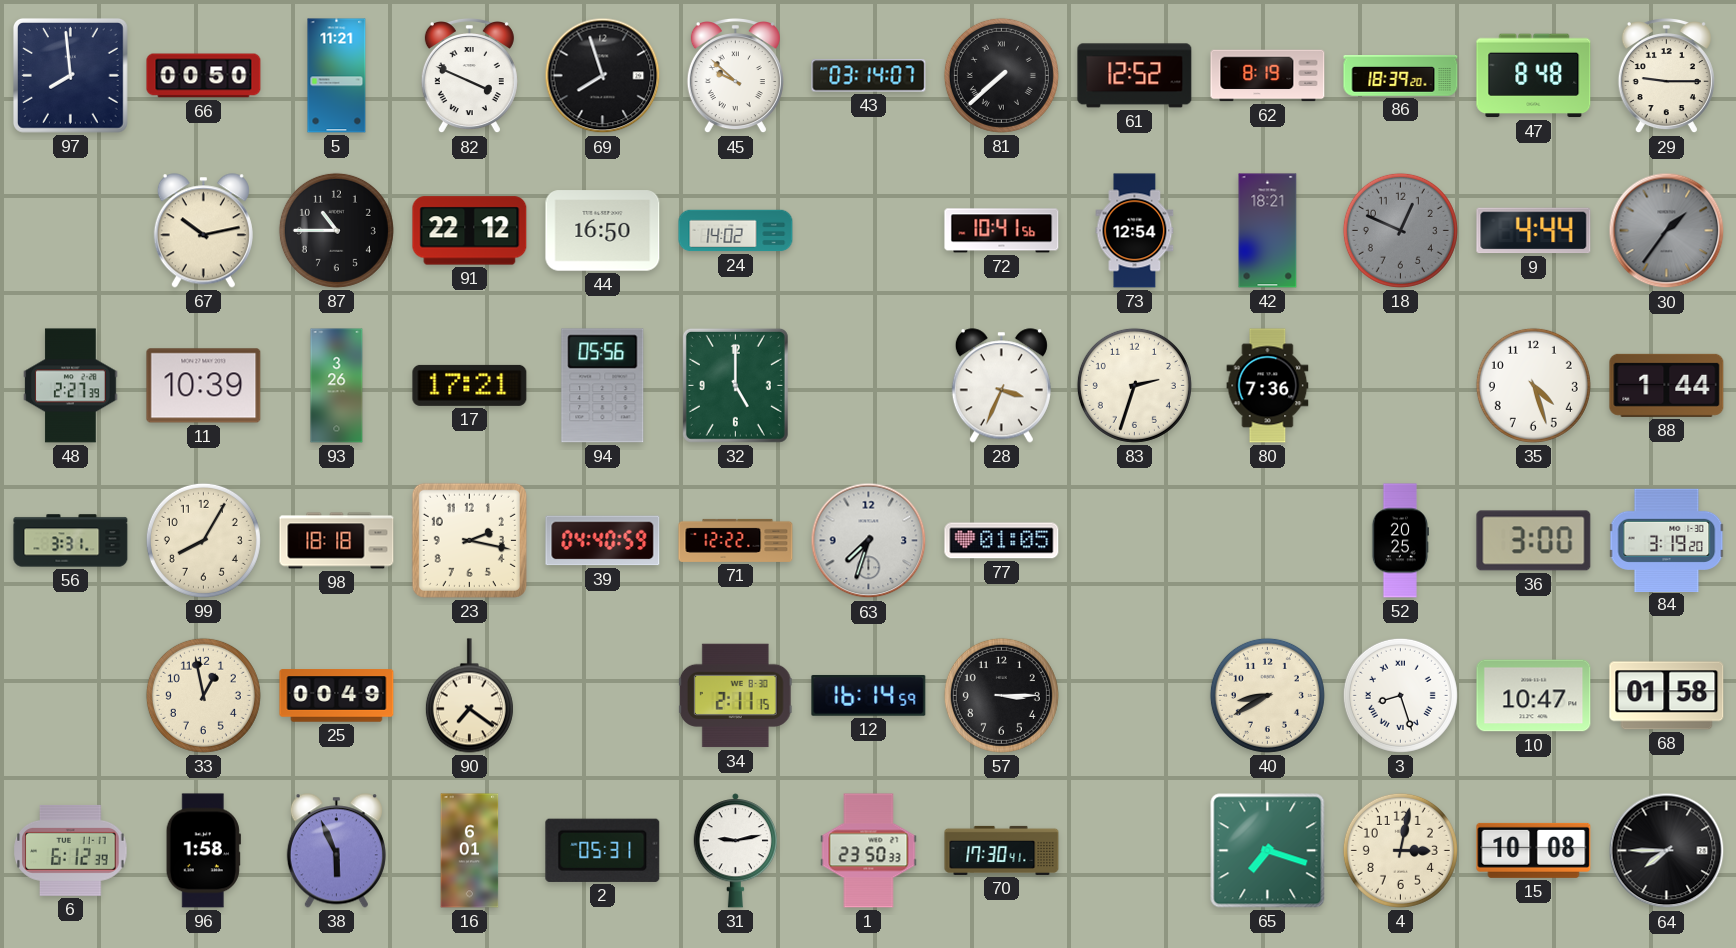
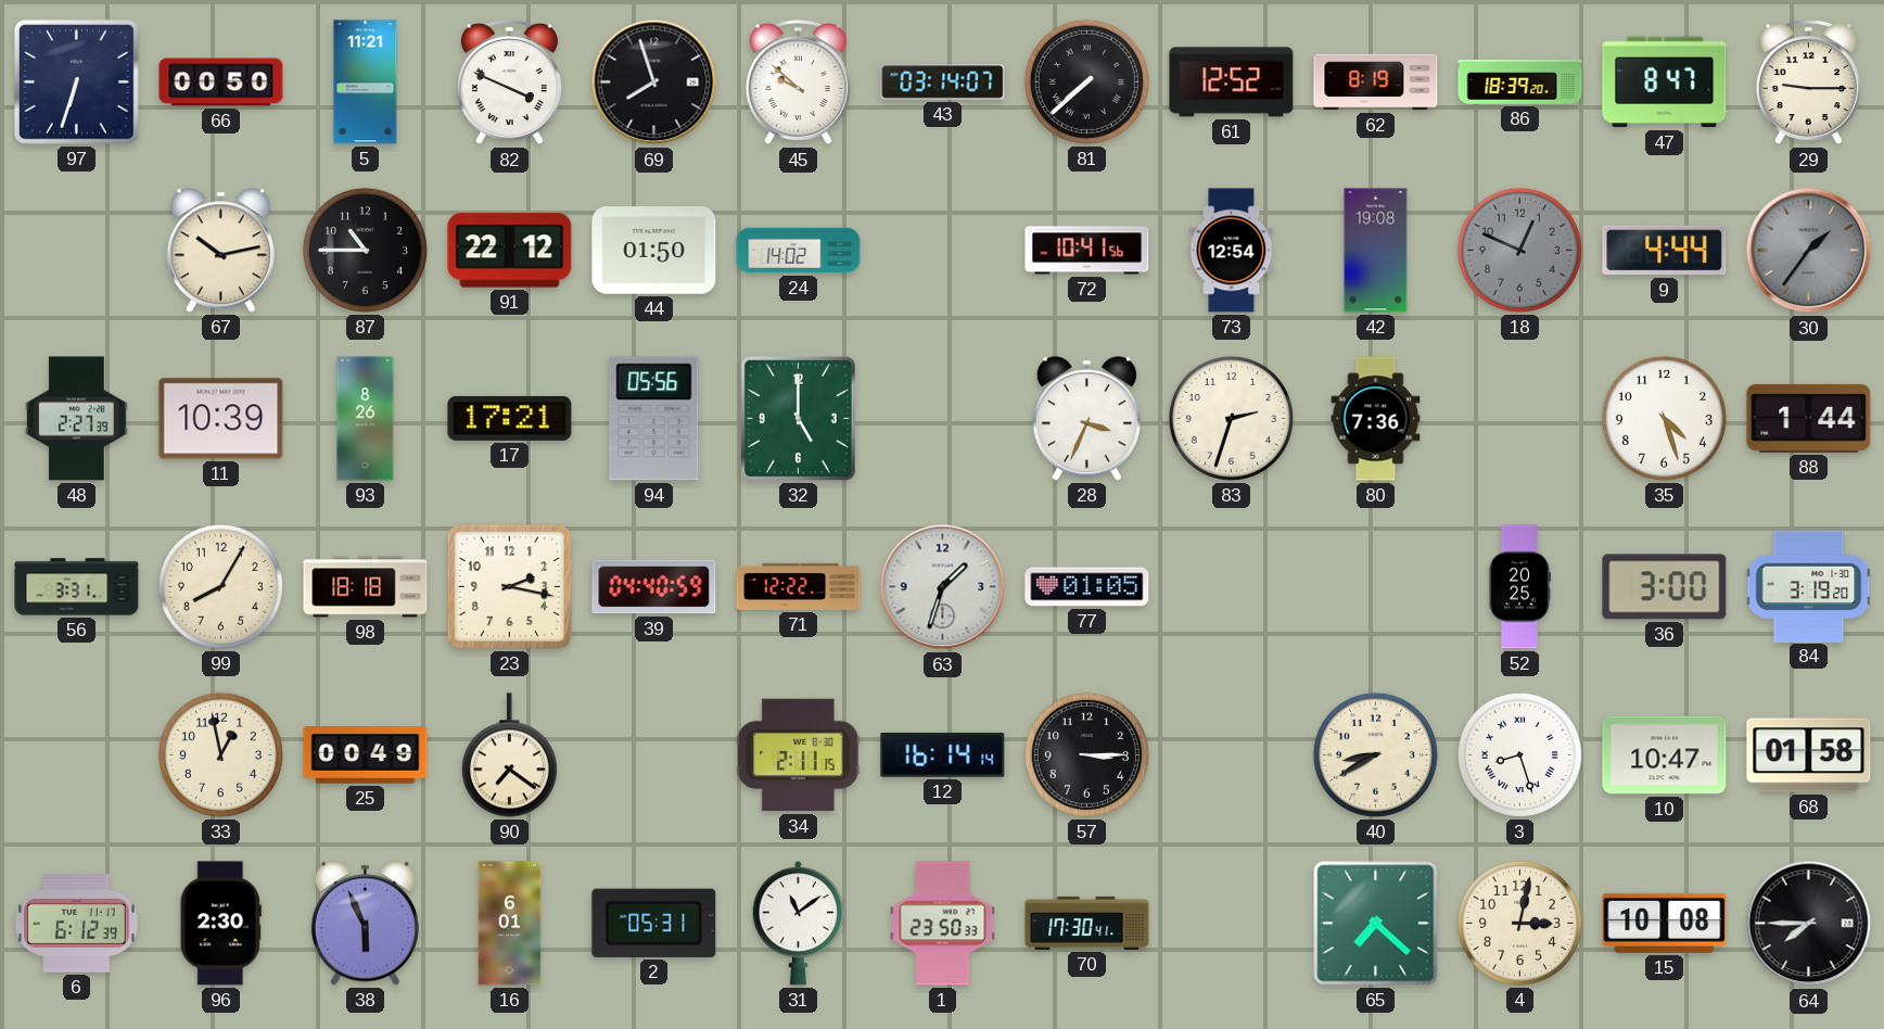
97: 7:59 -> 6:33 (76, 81)
47: 8:48 -> 8:47 (1665, 82)
44: 16:50 -> 01:50 (654, 251)
42: 18:21 -> 19:08 (1376, 251)
93: 3:26 -> 8:26 (366, 419)
63: 7:33 -> 1:33 (943, 587)
12: 16:14:59 -> 16:14:14 (943, 755)
96: 1:58 -> 2:30 (220, 924)
31: 9:13 -> 11:09 (798, 924)
65: 7:18 -> 7:22 (1376, 924)
